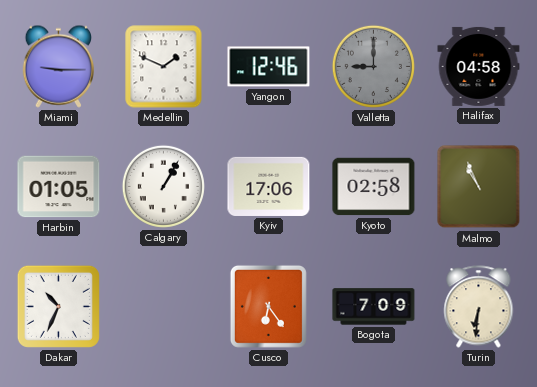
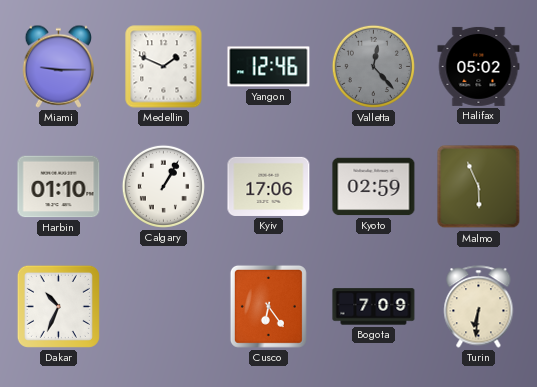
Valletta: 9:00 -> 12:23 (373, 66)
Halifax: 04:58 -> 05:02 (479, 66)
Harbin: 01:05 -> 01:10 (59, 187)
Kyoto: 02:58 -> 02:59 (374, 187)
Malmo: 10:56 -> 5:56 (479, 187)
